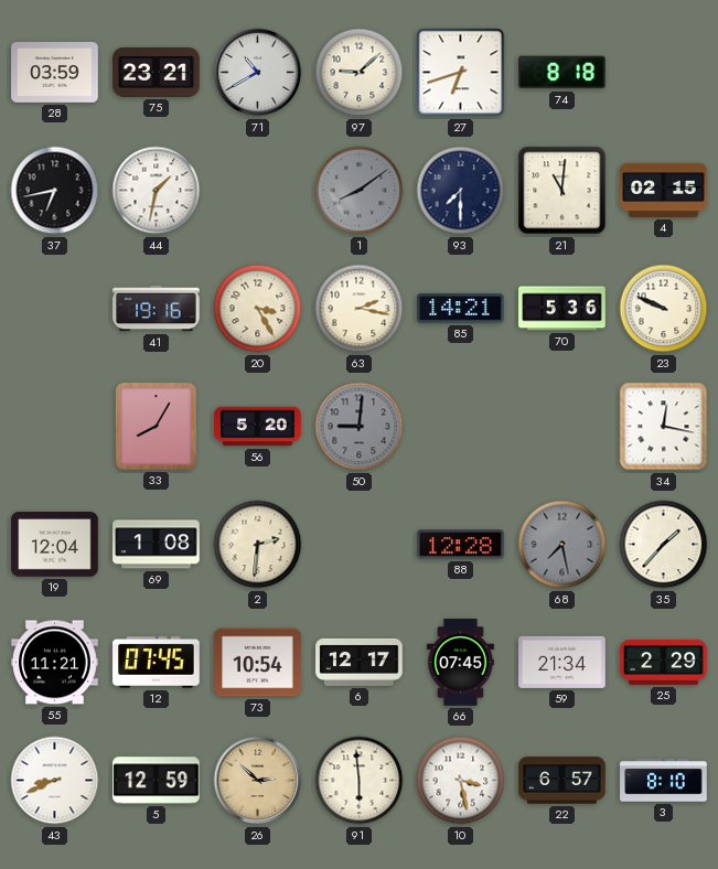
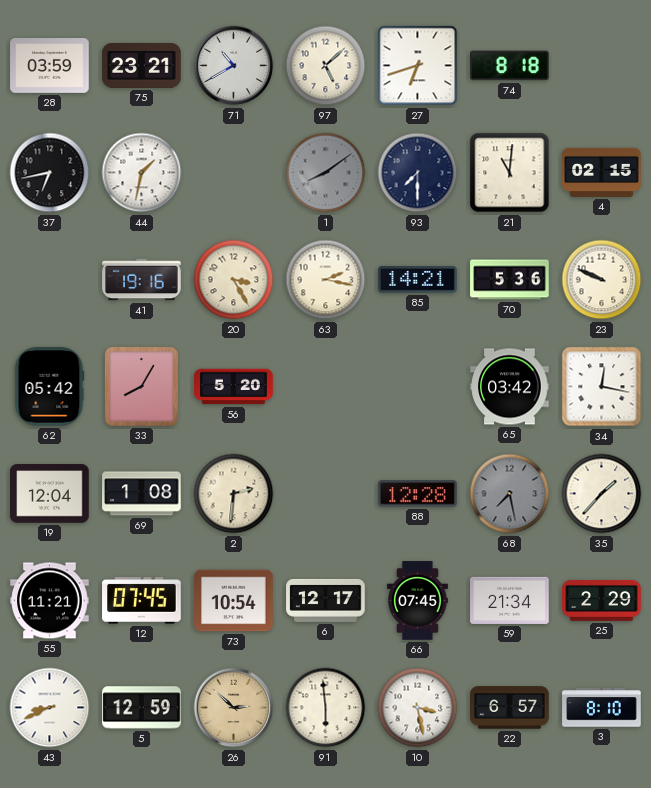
97: 9:08 -> 5:08 (326, 66)
62: none -> 05:42 (49, 387)
50: 9:01 -> none (360, 427)
65: none -> 03:42 (510, 387)
